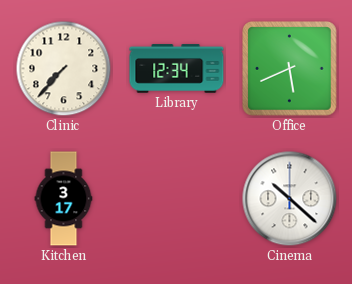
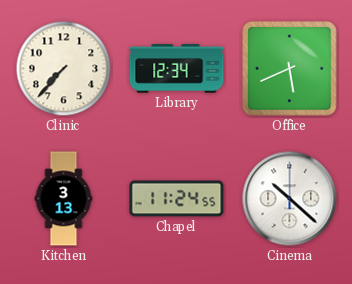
Kitchen: 3:17 -> 3:13 (64, 199)
Chapel: none -> 11:24 (177, 199)
